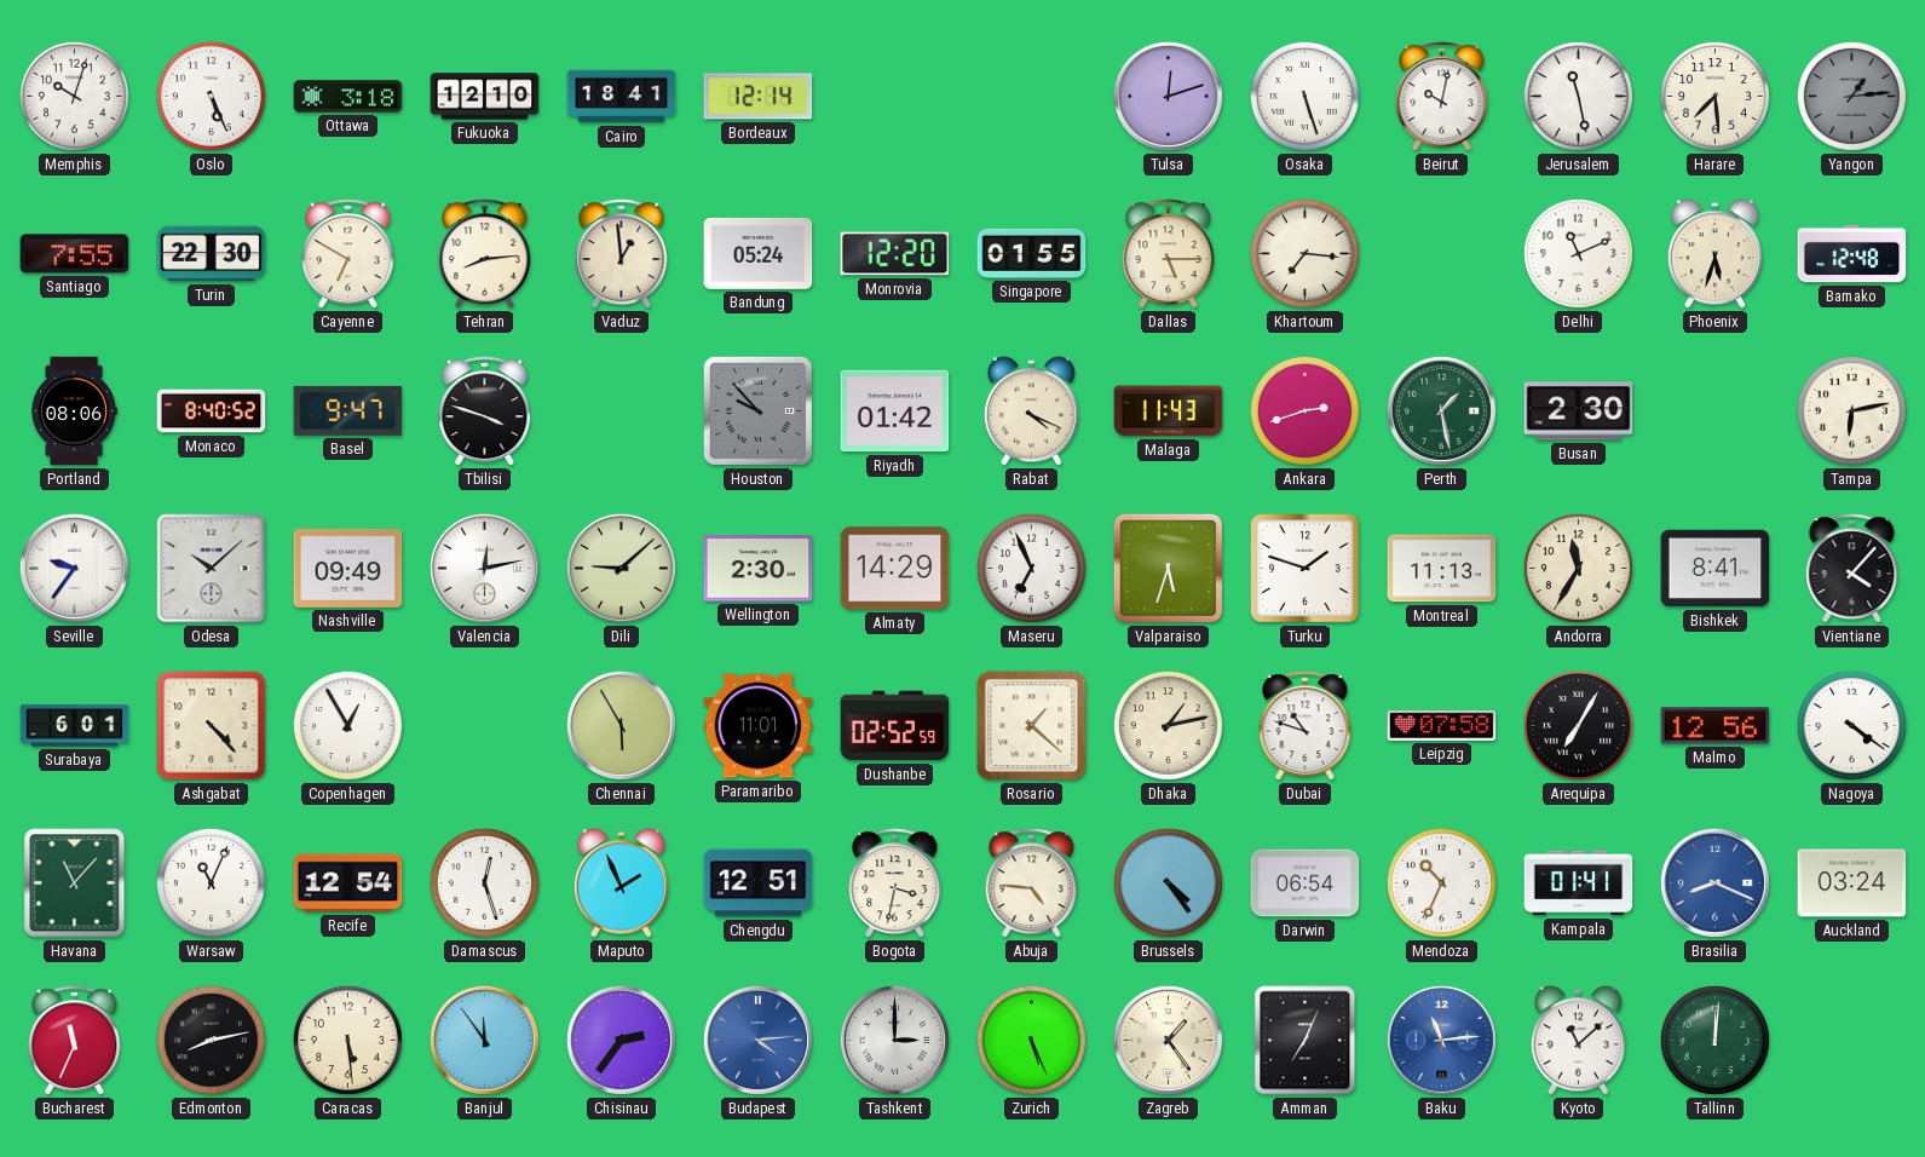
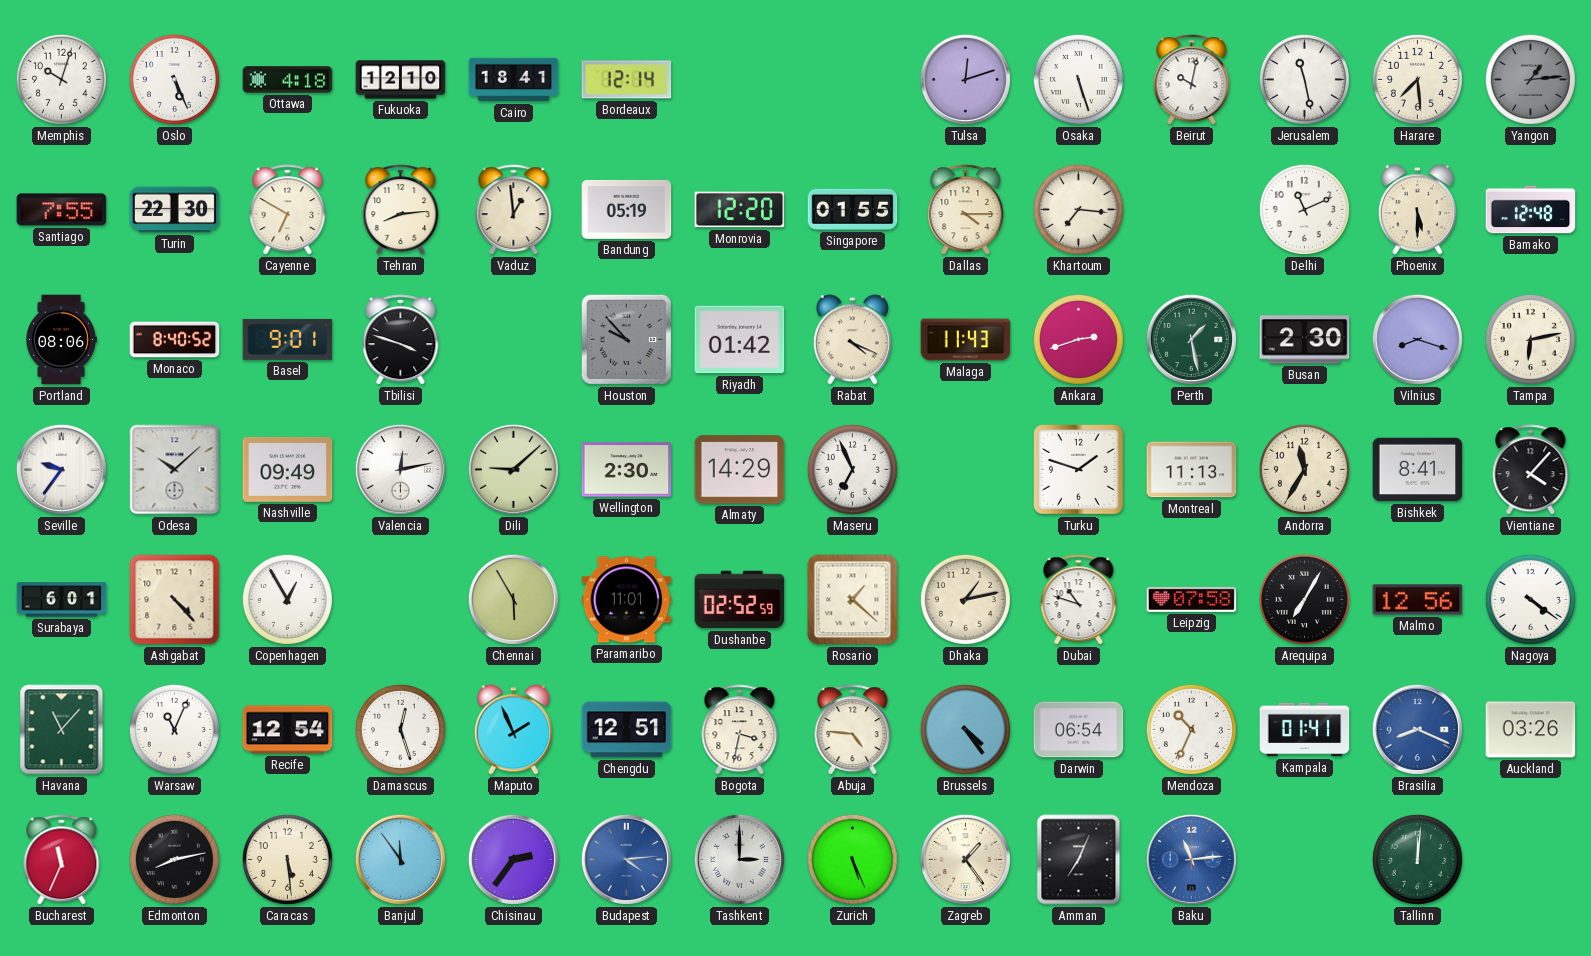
Ottawa: 3:18 -> 4:18 (288, 80)
Bandung: 05:24 -> 05:19 (627, 209)
Dallas: 5:15 -> 4:15 (966, 210)
Phoenix: 5:33 -> 5:30 (1417, 210)
Basel: 9:47 -> 9:01 (288, 339)
Vilnius: none -> 8:18 (1417, 339)
Valparaiso: 5:33 -> none (1168, 568)
Auckland: 03:24 -> 03:26 (1531, 730)
Kyoto: 11:08 -> none (1578, 1041)
